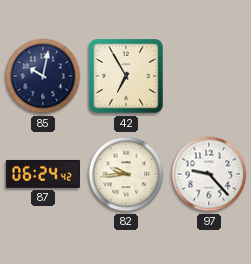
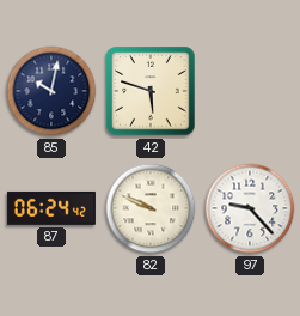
42: 6:55 -> 5:48 (151, 91)
82: 9:44 -> 9:49 (151, 208)
